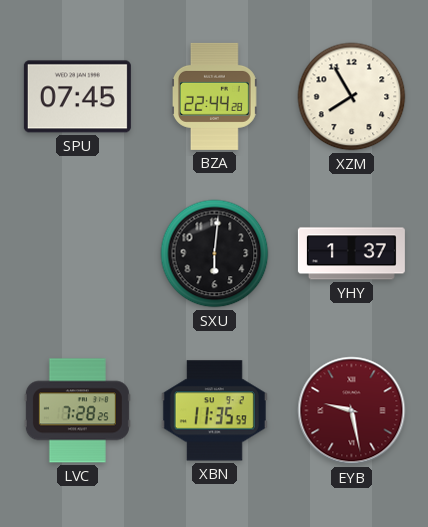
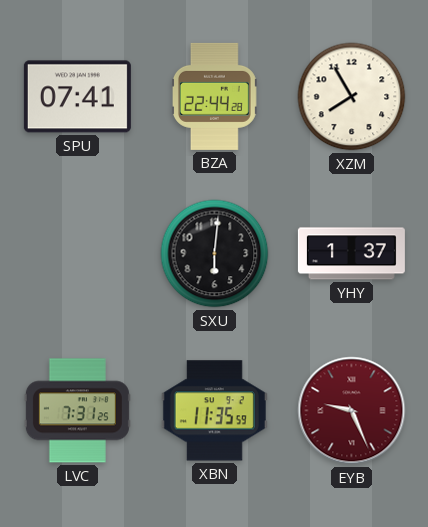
SPU: 07:45 -> 07:41 (77, 97)
LVC: 7:28 -> 7:31 (77, 411)
EYB: 9:28 -> 9:26 (352, 411)
